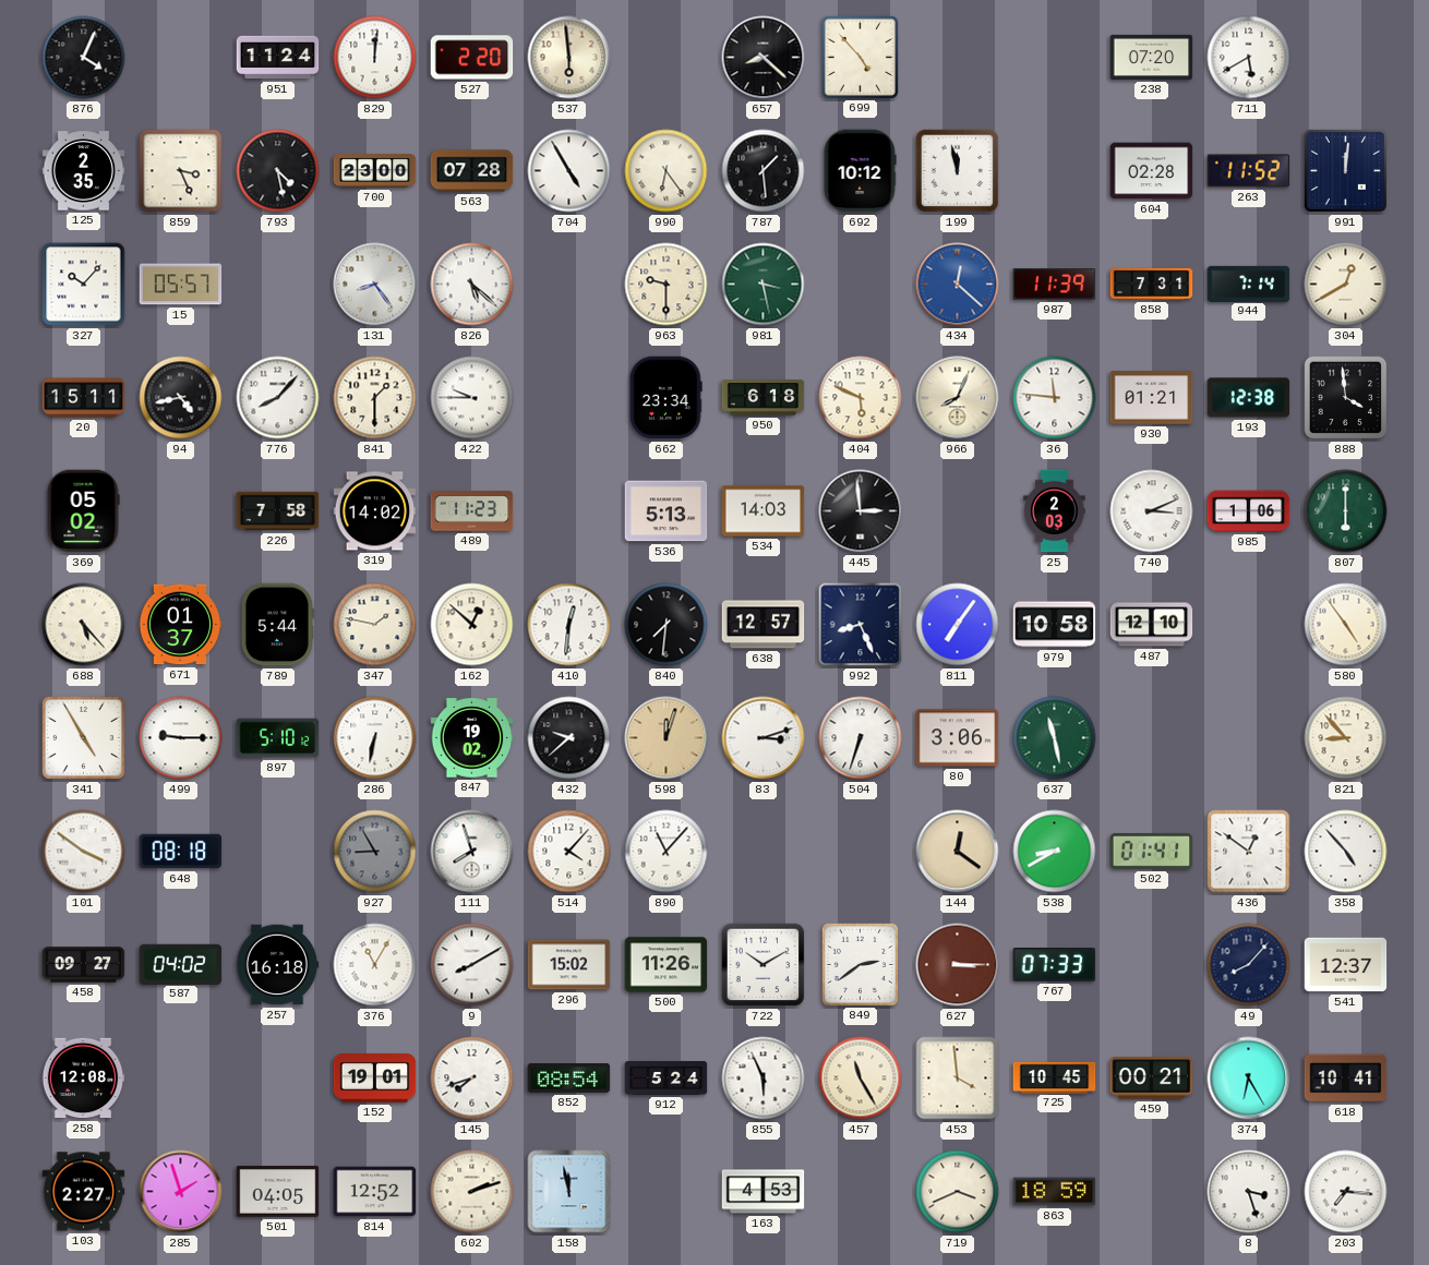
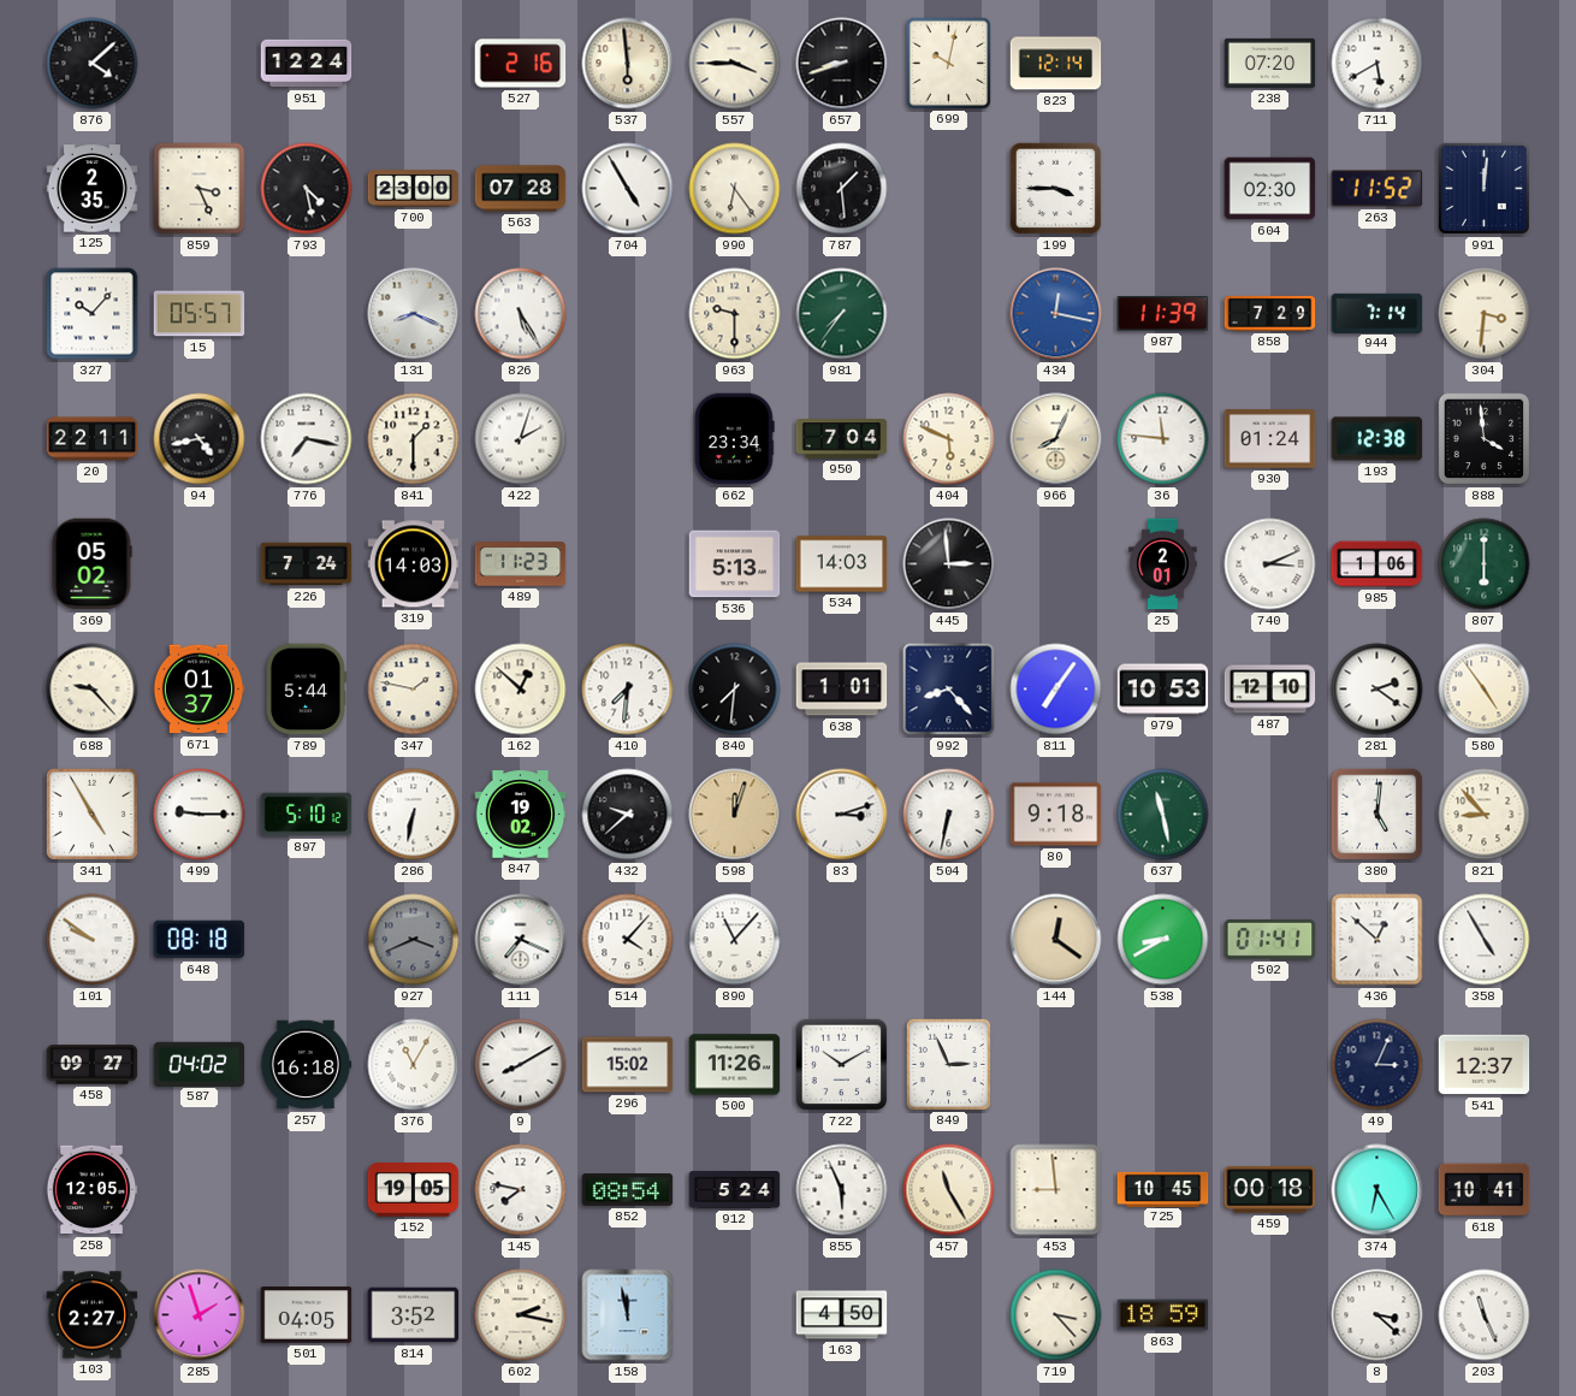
876: 4:04 -> 4:08 (93, 64)
951: 11:24 -> 12:24 (307, 64)
829: 12:01 -> none (375, 58)
527: 2:20 -> 2:16 (521, 64)
557: none -> 3:45 (735, 64)
657: 8:22 -> 8:42 (842, 64)
699: 4:53 -> 10:02 (948, 63)
823: none -> 12:14 (1056, 64)
692: 10:12 -> none (860, 171)
199: 11:58 -> 3:45 (1056, 189)
604: 02:28 -> 02:30 (1270, 189)
131: 8:24 -> 8:19 (414, 314)
826: 5:22 -> 5:25 (521, 314)
981: 3:28 -> 7:36 (842, 314)
434: 12:22 -> 12:17 (1056, 314)
858: 7:31 -> 7:29 (1270, 313)
304: 12:40 -> 3:31 (1485, 314)
20: 15:11 -> 22:11 (93, 439)
776: 8:07 -> 7:17 (307, 439)
422: 9:45 -> 2:03 (521, 439)
950: 6:18 -> 7:04 (842, 439)
930: 01:21 -> 01:24 (1270, 439)
226: 7:58 -> 7:24 (307, 564)
319: 14:02 -> 14:03 (414, 564)
25: 2:03 -> 2:01 (1163, 564)
688: 5:23 -> 9:23 (93, 690)
410: 12:31 -> 7:31 (628, 690)
638: 12:57 -> 1:01 (842, 690)
992: 8:26 -> 8:23 (949, 690)
979: 10:58 -> 10:53 (1163, 690)
281: none -> 2:21 (1377, 690)
504: 6:33 -> 6:32 (949, 815)
80: 3:06 -> 9:18 (1056, 815)
380: none -> 5:01 (1377, 815)
101: 3:51 -> 9:51 (93, 940)
927: 8:55 -> 3:41 (414, 940)
111: 7:57 -> 7:19 (521, 940)
436: 12:51 -> 12:52 (1377, 940)
358: 4:53 -> 4:55 (1485, 940)
849: 2:39 -> 2:56 (948, 1064)
627: 3:15 -> none (958, 965)
767: 07:33 -> none (1055, 965)
49: 8:07 -> 3:04 (1377, 1065)
258: 12:08 -> 12:05 (91, 1190)
152: 19:01 -> 19:05 (414, 1190)
145: 7:42 -> 7:47 (521, 1190)
453: 3:59 -> 8:59 (1056, 1190)
459: 00:21 -> 00:18 (1270, 1190)
814: 12:52 -> 3:52 (414, 1315)
602: 2:12 -> 2:17 (521, 1315)
163: 4:53 -> 4:50 (842, 1315)
719: 3:41 -> 3:23 (1056, 1315)
8: 3:27 -> 3:22 (1377, 1315)
203: 7:16 -> 11:26 (1485, 1315)
